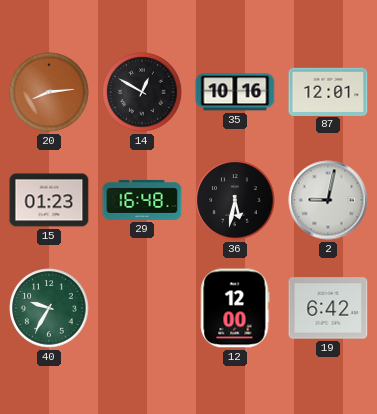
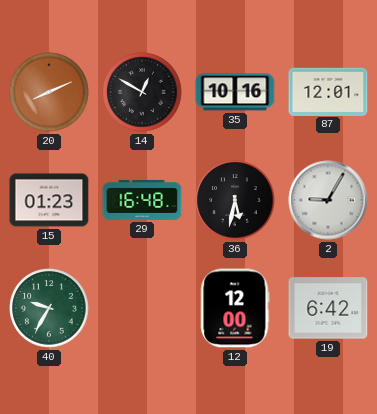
20: 8:14 -> 8:11 (49, 92)
2: 9:02 -> 9:05 (328, 200)
